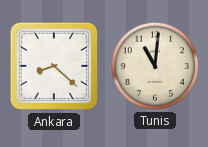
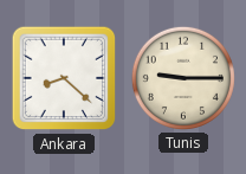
Tunis: 11:01 -> 9:15 (183, 78)
